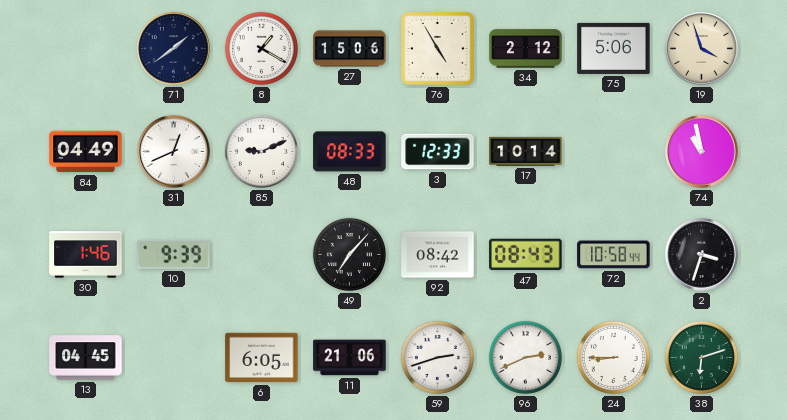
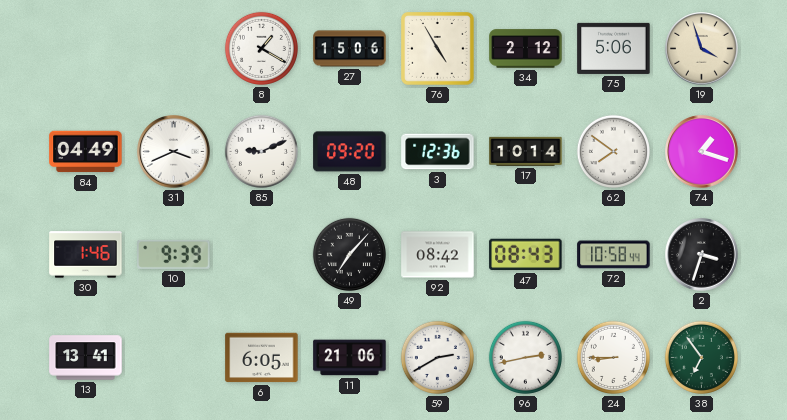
71: 1:39 -> none (174, 49)
31: 12:41 -> 3:41 (174, 152)
48: 08:33 -> 09:20 (350, 152)
3: 12:33 -> 12:36 (438, 152)
62: none -> 7:51 (613, 151)
74: 10:58 -> 1:18 (702, 152)
13: 04:45 -> 13:41 (86, 358)
59: 2:42 -> 2:40 (437, 357)
96: 2:41 -> 2:43 (525, 357)
38: 6:12 -> 6:54 (701, 357)
